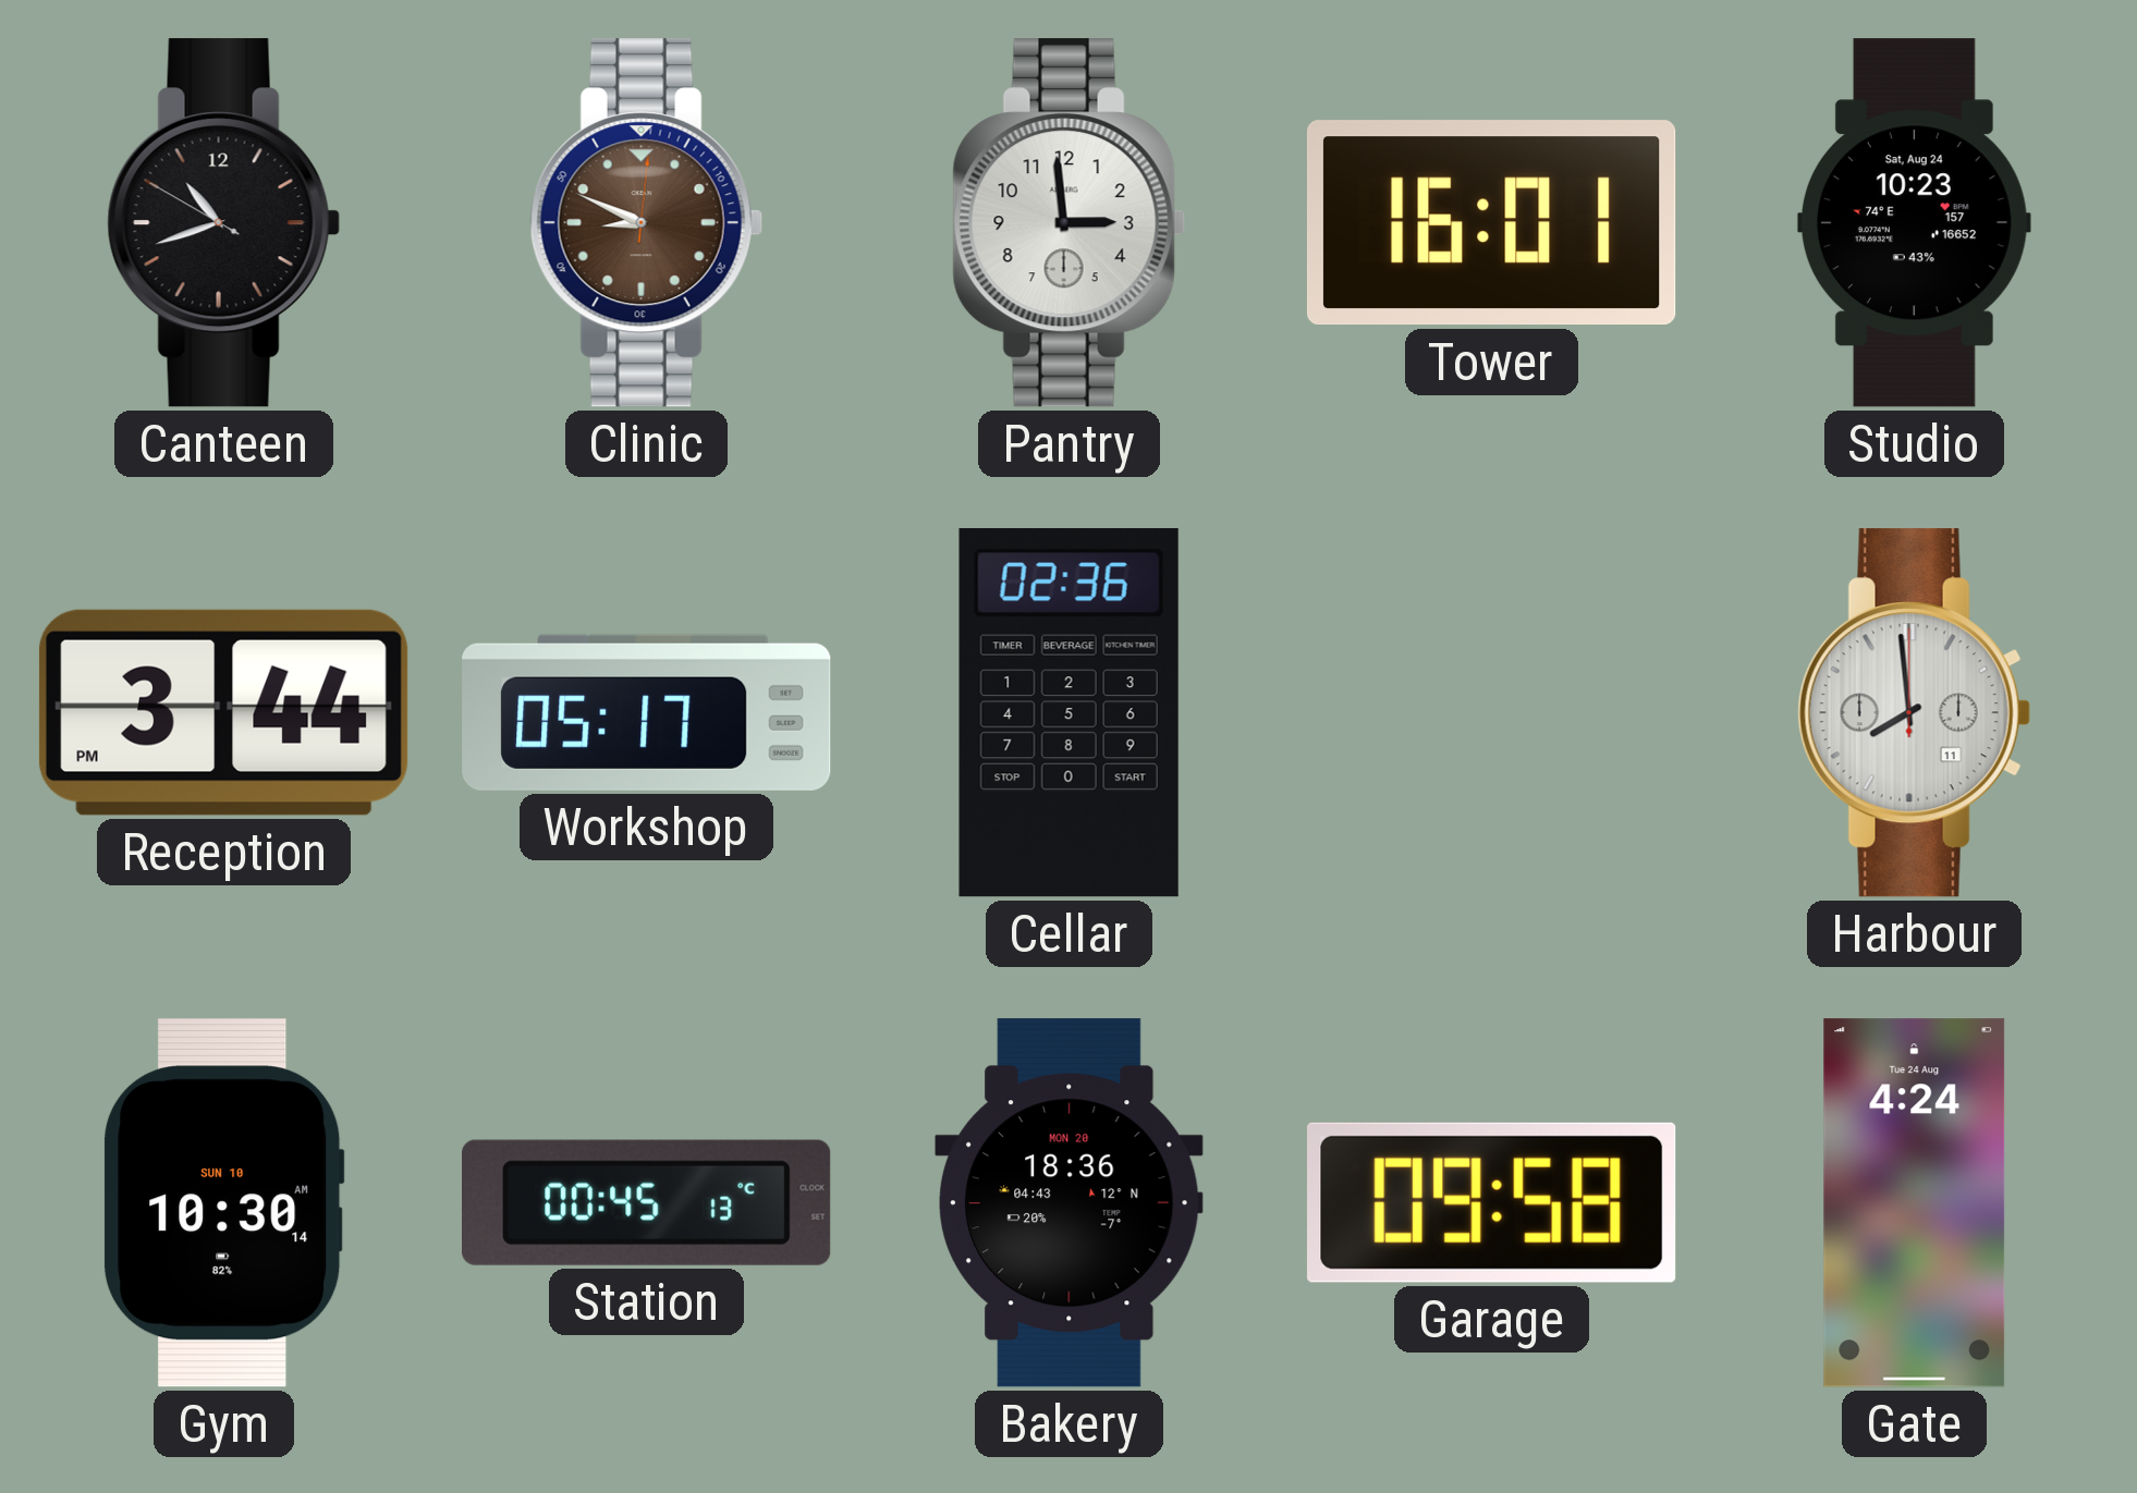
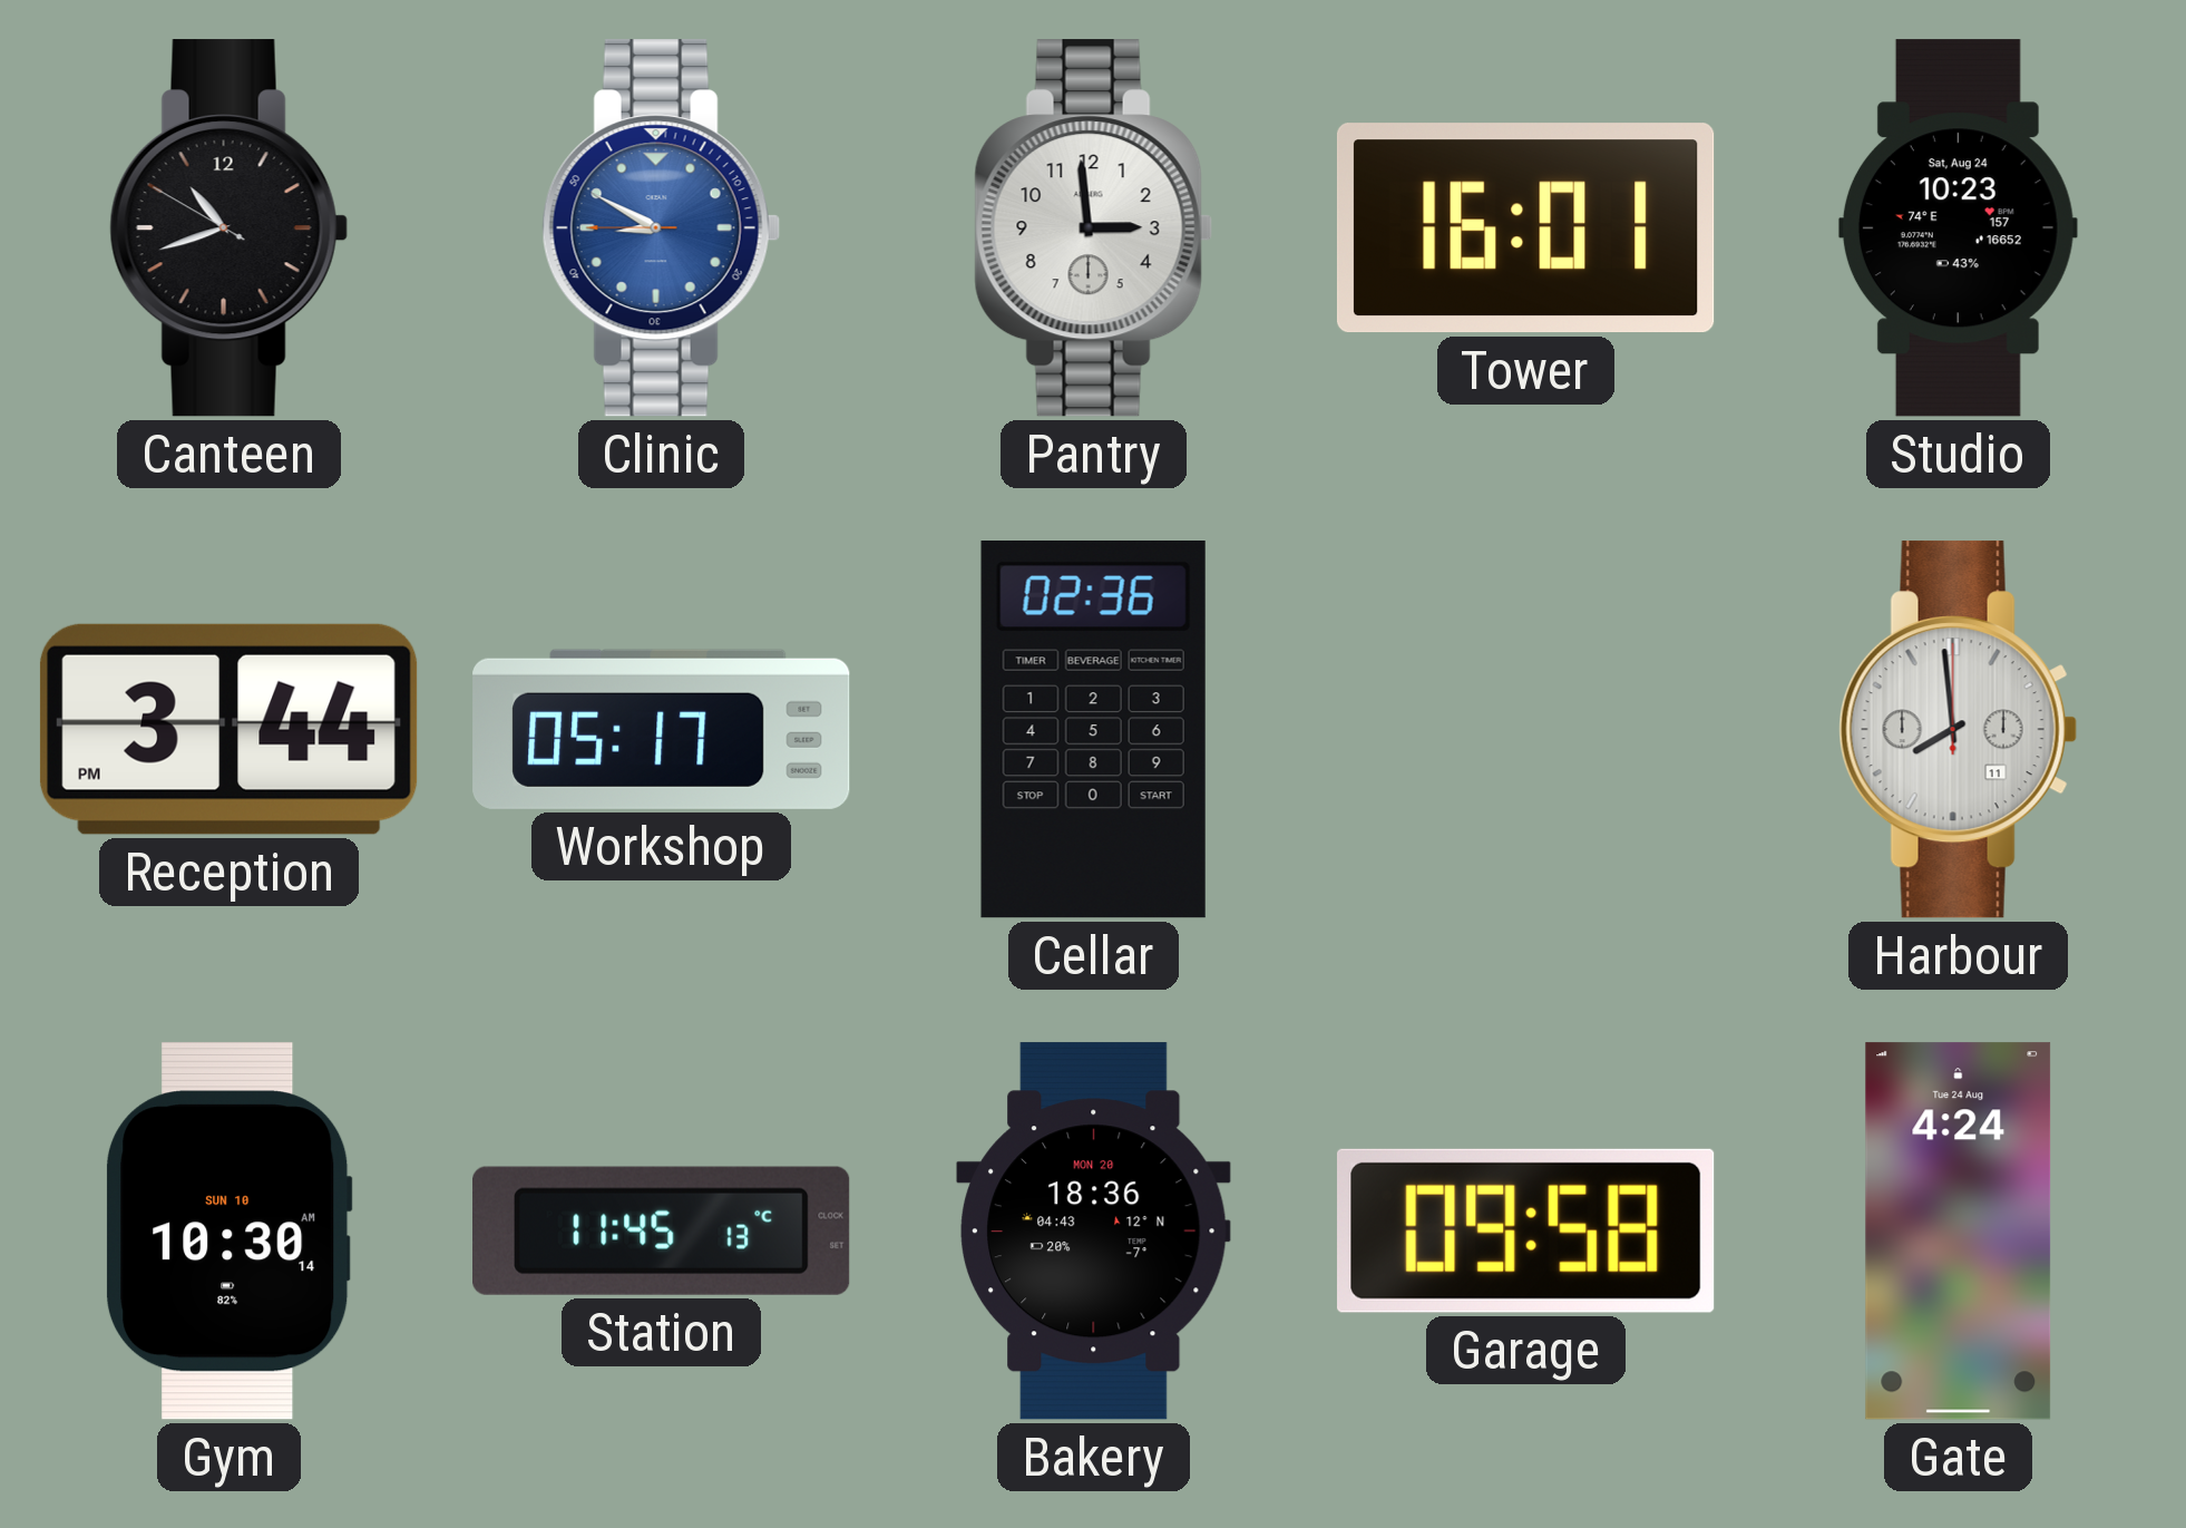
Clinic: 8:49:01 -> 8:49:45 (661, 228)
Clinic dial: brown -> blue (661, 228)
Station: 00:45 -> 11:45 (662, 1230)
